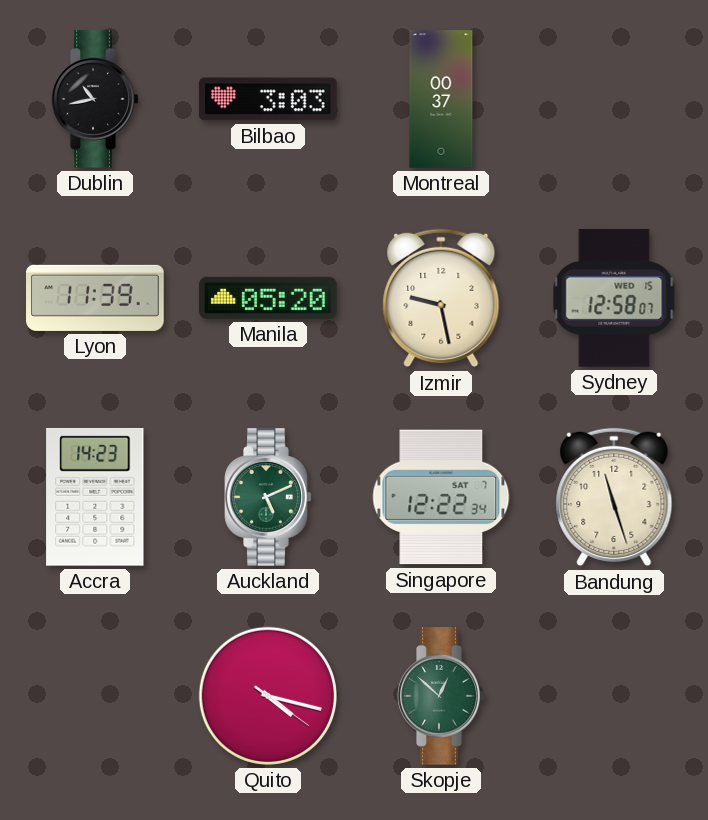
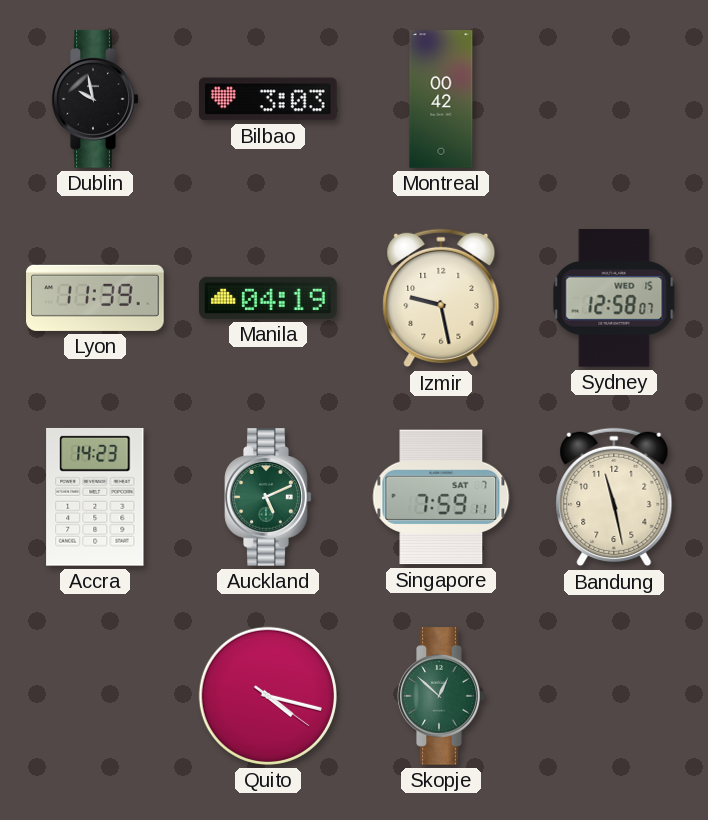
Dublin: 10:43 -> 9:58 (95, 99)
Montreal: 00:37 -> 00:42 (441, 99)
Manila: 05:20 -> 04:19 (268, 298)
Singapore: 12:22 -> 7:59 (441, 497)
Bandung: 11:27 -> 11:28 (614, 497)
